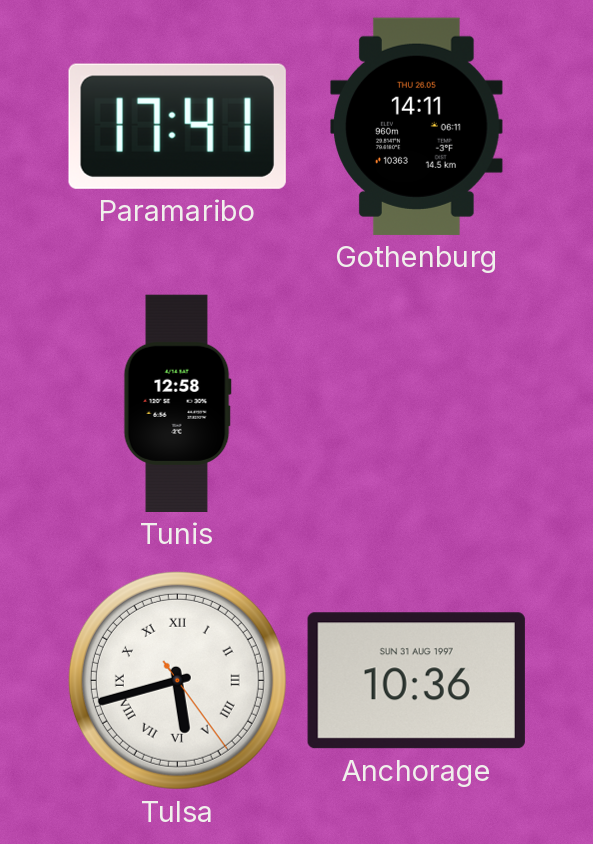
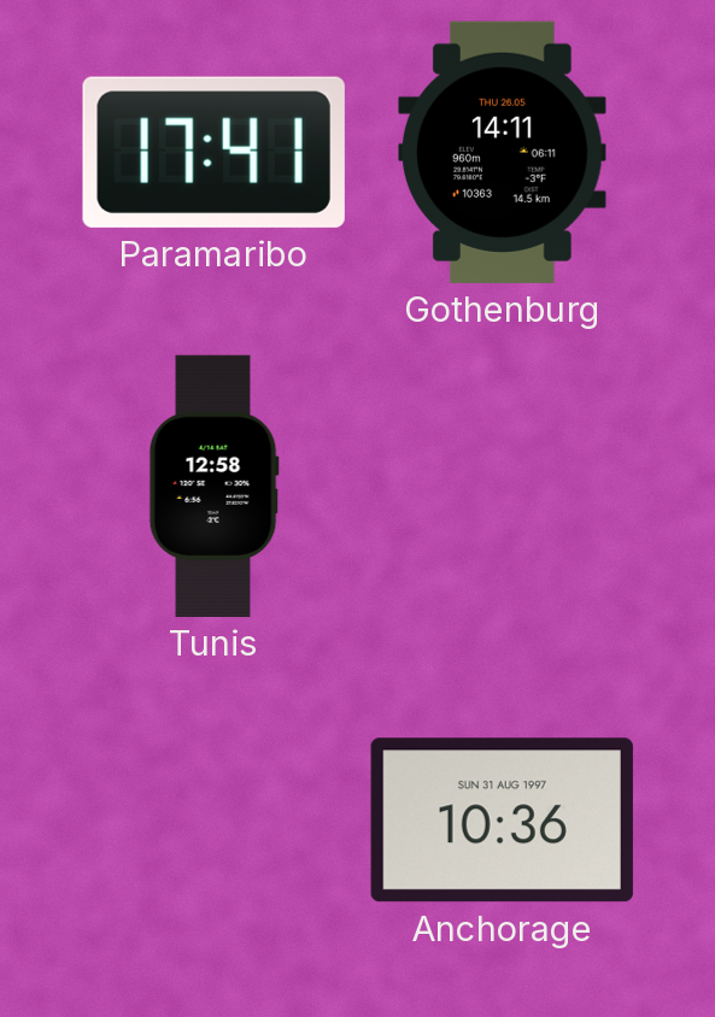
Tulsa: 5:42 -> none (177, 680)
